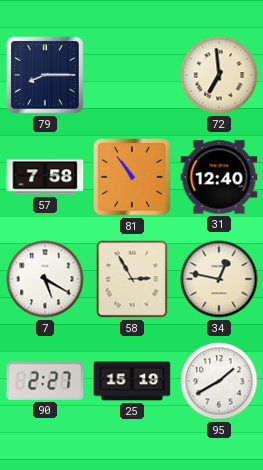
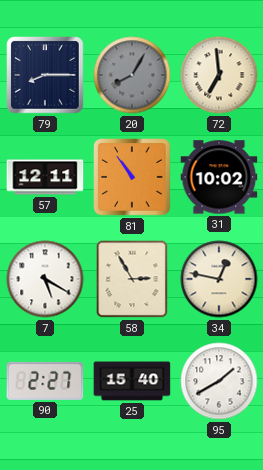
20: none -> 8:05 (132, 75)
57: 7:58 -> 12:11 (45, 177)
31: 12:40 -> 10:02 (219, 177)
25: 15:19 -> 15:40 (132, 381)
